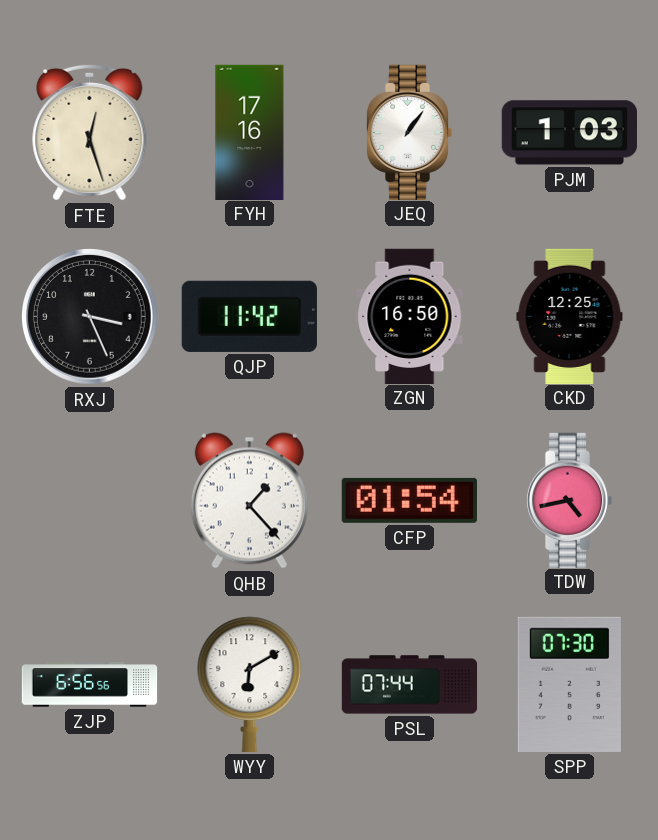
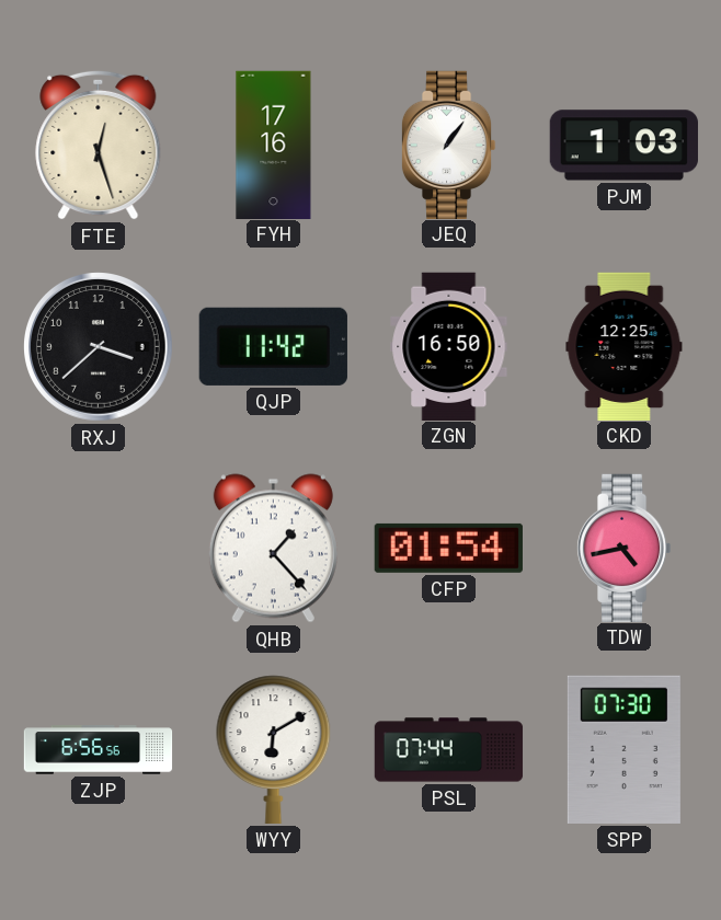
RXJ: 3:26 -> 3:38 (99, 347)
